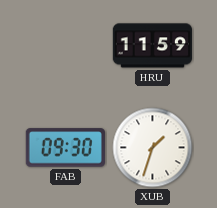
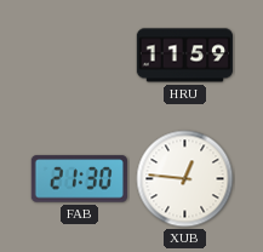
FAB: 09:30 -> 21:30 (79, 179)
XUB: 1:33 -> 12:46 (185, 179)
